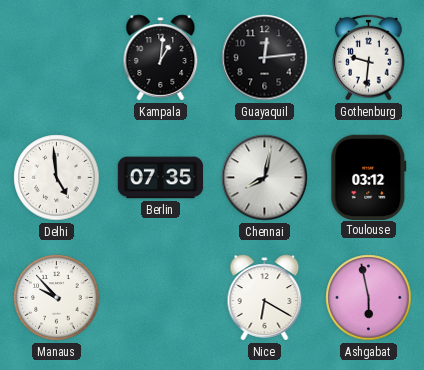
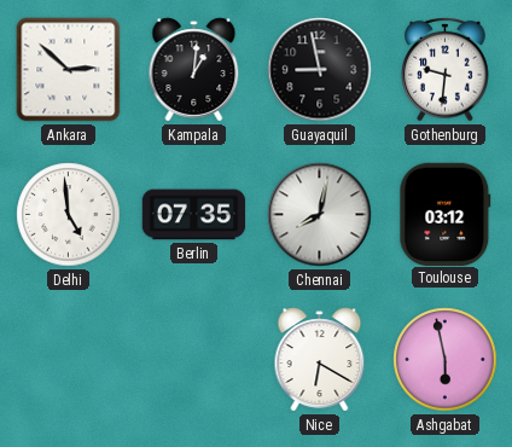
Ankara: none -> 2:52 (69, 70)
Guayaquil: 12:14 -> 8:58 (320, 70)
Manaus: 9:53 -> none (57, 298)
